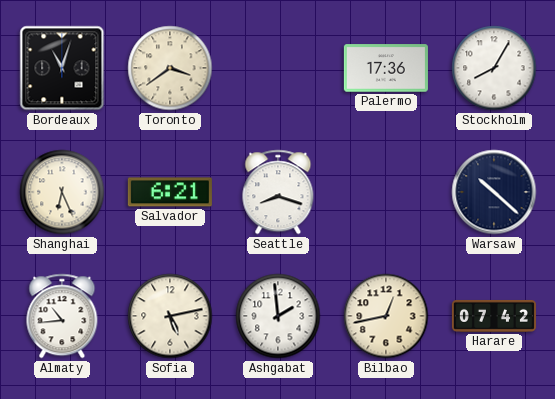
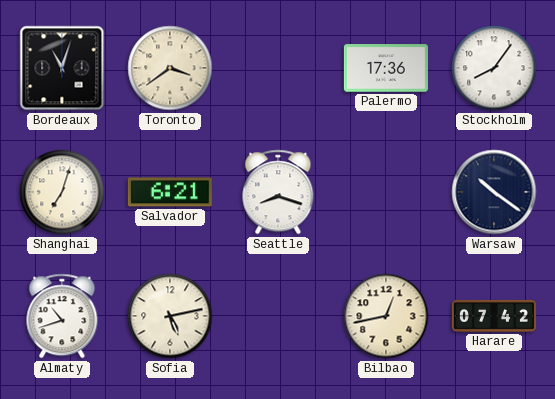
Stockholm: 8:05 -> 8:06 (494, 68)
Shanghai: 6:26 -> 7:03 (62, 192)
Warsaw: 10:22 -> 10:21 (494, 192)
Almaty: 10:44 -> 10:42 (62, 316)
Ashgabat: 1:59 -> none (278, 316)
